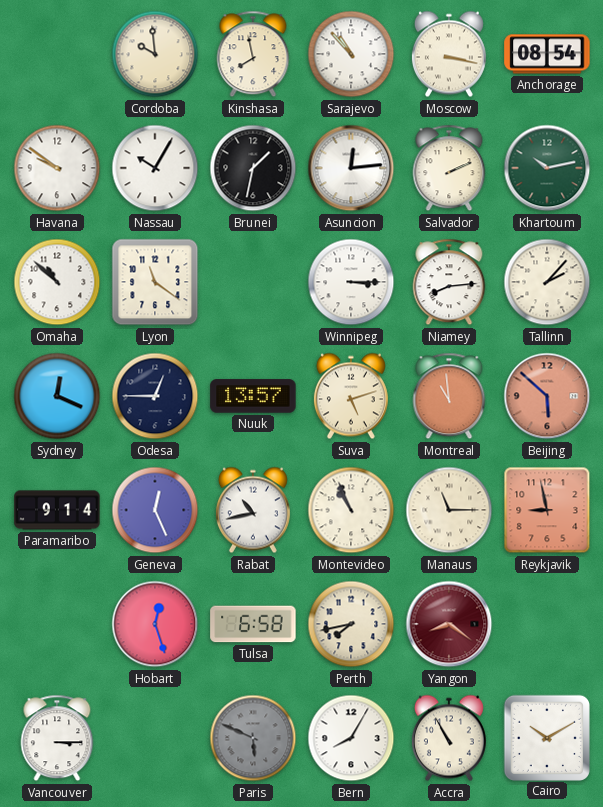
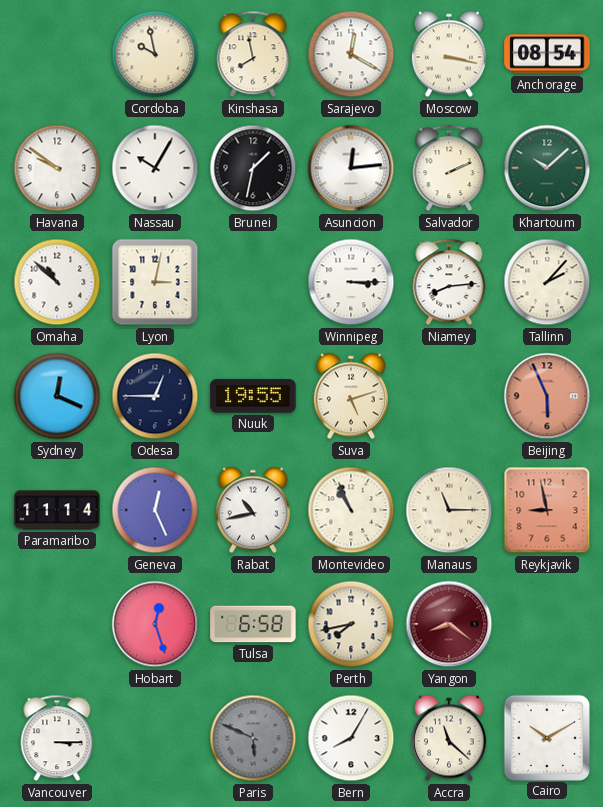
Cordoba: 9:59 -> 9:58 (155, 54)
Sarajevo: 10:53 -> 12:20 (351, 54)
Khartoum: 10:13 -> 10:08 (547, 168)
Lyon: 11:21 -> 3:02 (155, 282)
Nuuk: 13:57 -> 19:55 (253, 396)
Montreal: 10:59 -> none (449, 396)
Beijing: 5:52 -> 5:56 (547, 396)
Paramaribo: 9:14 -> 11:14 (57, 510)
Accra: 10:55 -> 11:22 (449, 738)
